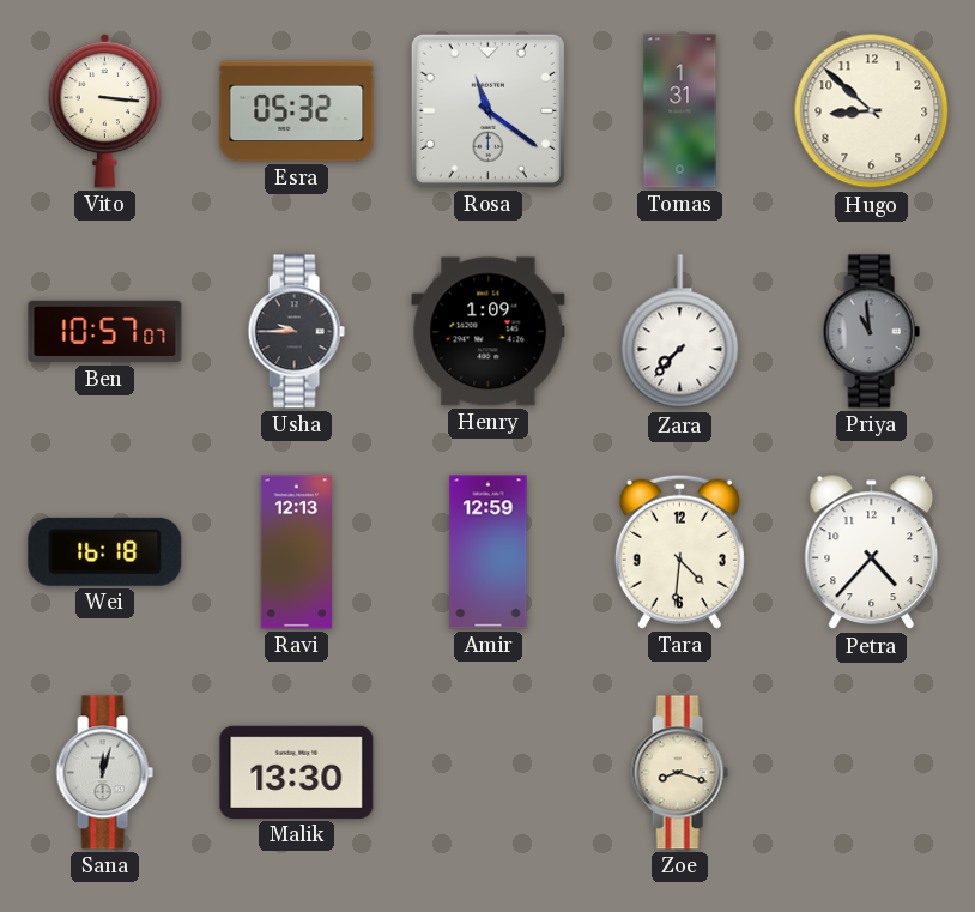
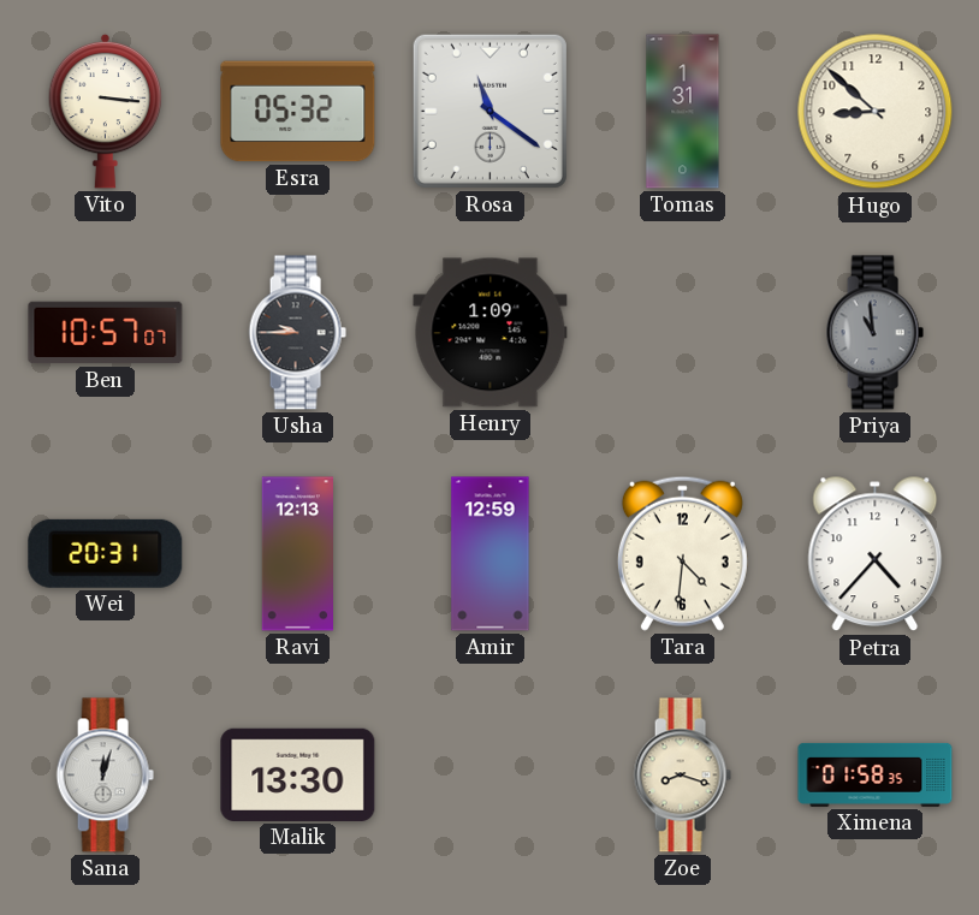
Zara: 7:37 -> none (680, 332)
Wei: 16:18 -> 20:31 (106, 553)
Ximena: none -> 01:58 (876, 774)
